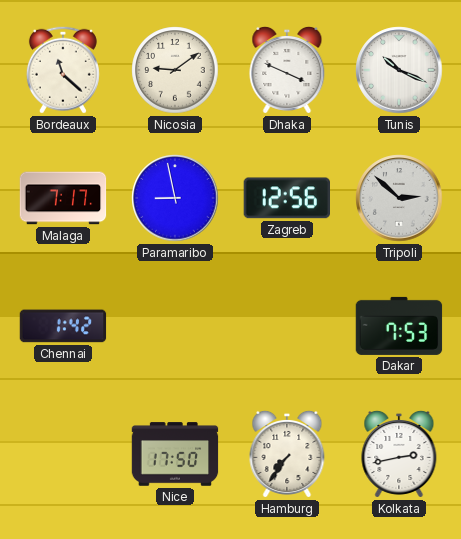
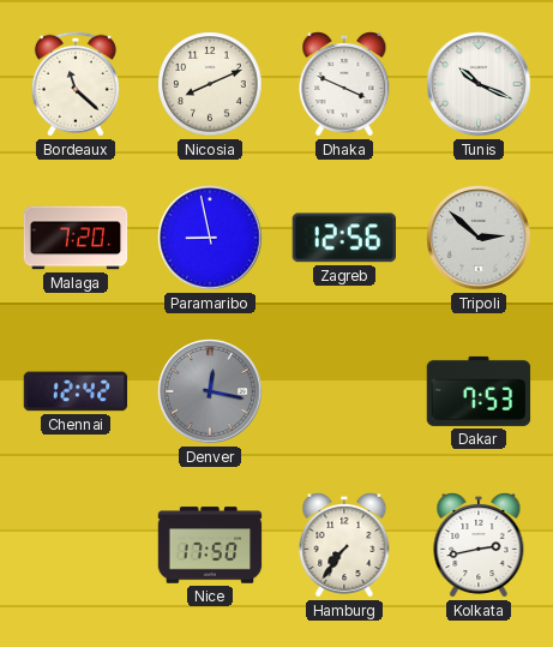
Nicosia: 9:09 -> 8:11 (210, 84)
Malaga: 7:17 -> 7:20 (76, 238)
Chennai: 1:42 -> 12:42 (76, 391)
Denver: none -> 12:17 (210, 391)
